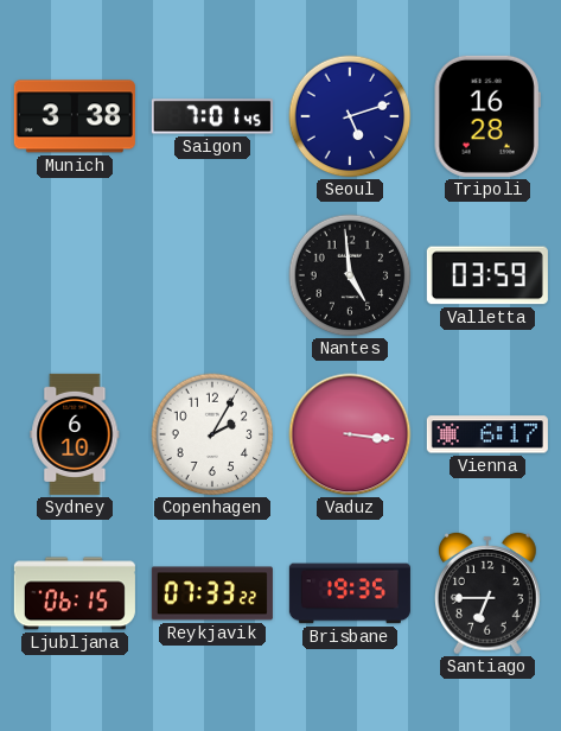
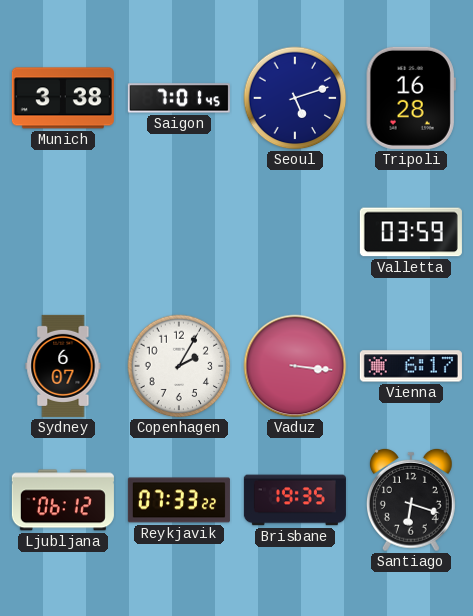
Nantes: 4:59 -> none (350, 275)
Sydney: 6:10 -> 6:07 (63, 366)
Ljubljana: 06:15 -> 06:12 (63, 500)
Santiago: 6:45 -> 6:18 (412, 500)
